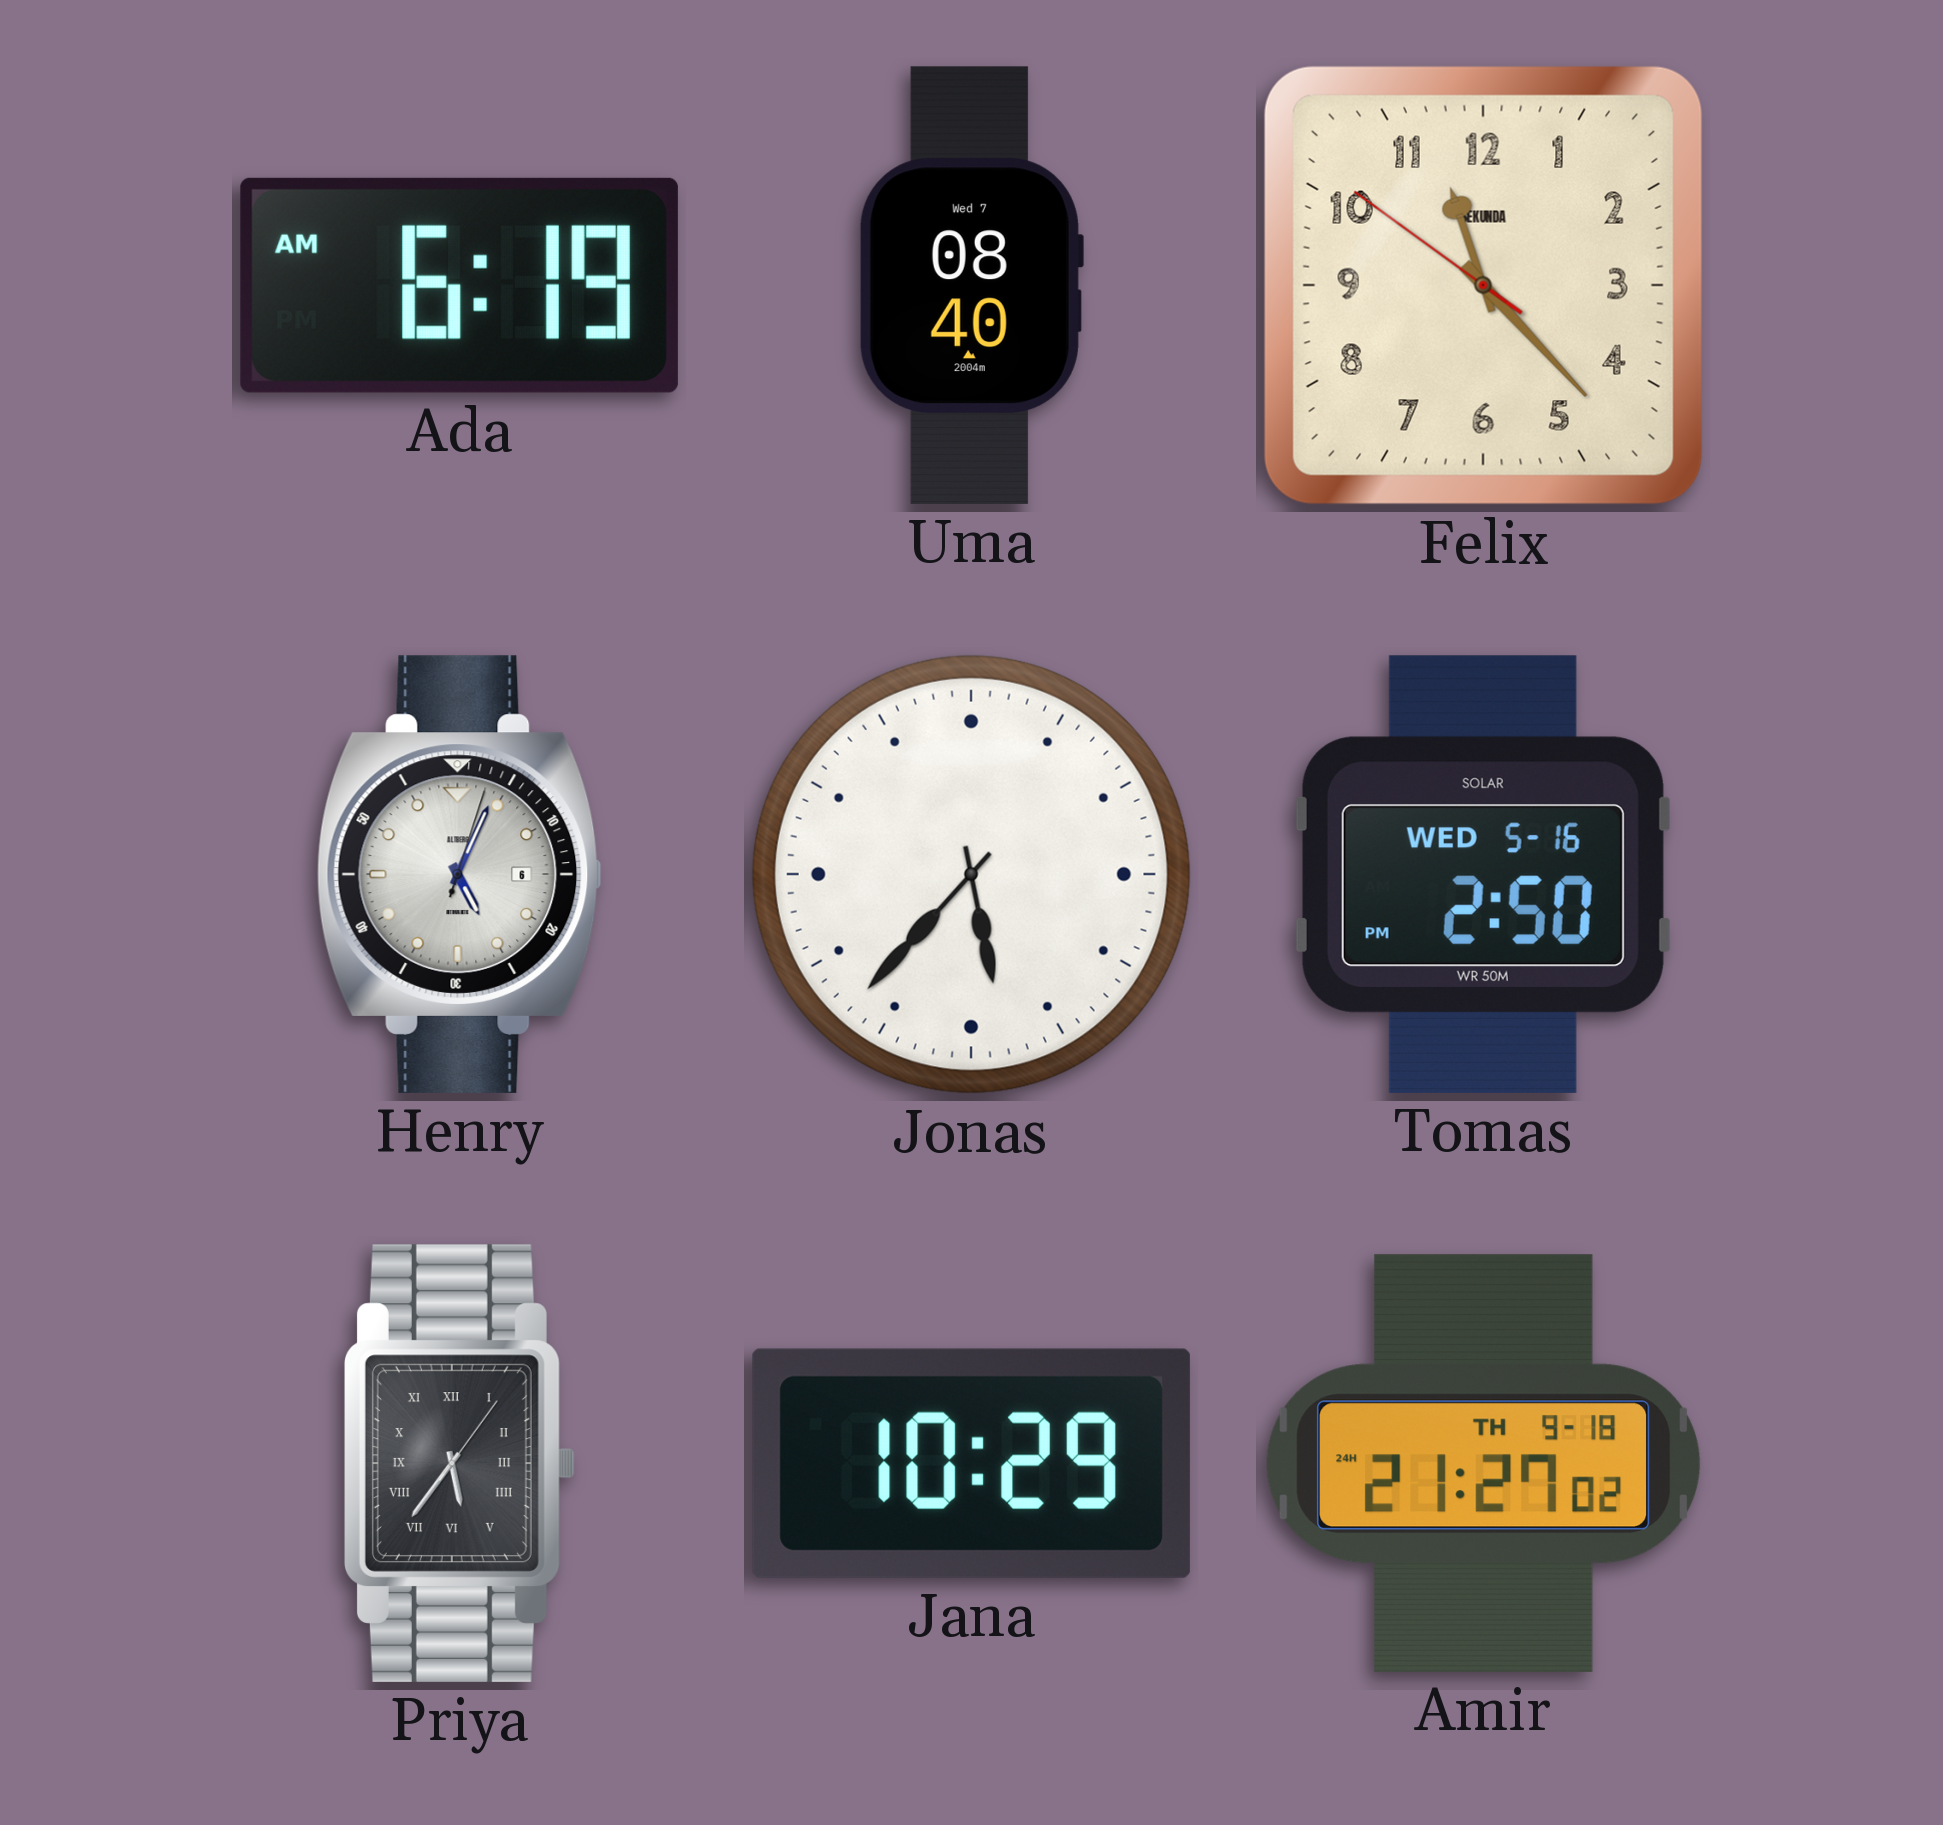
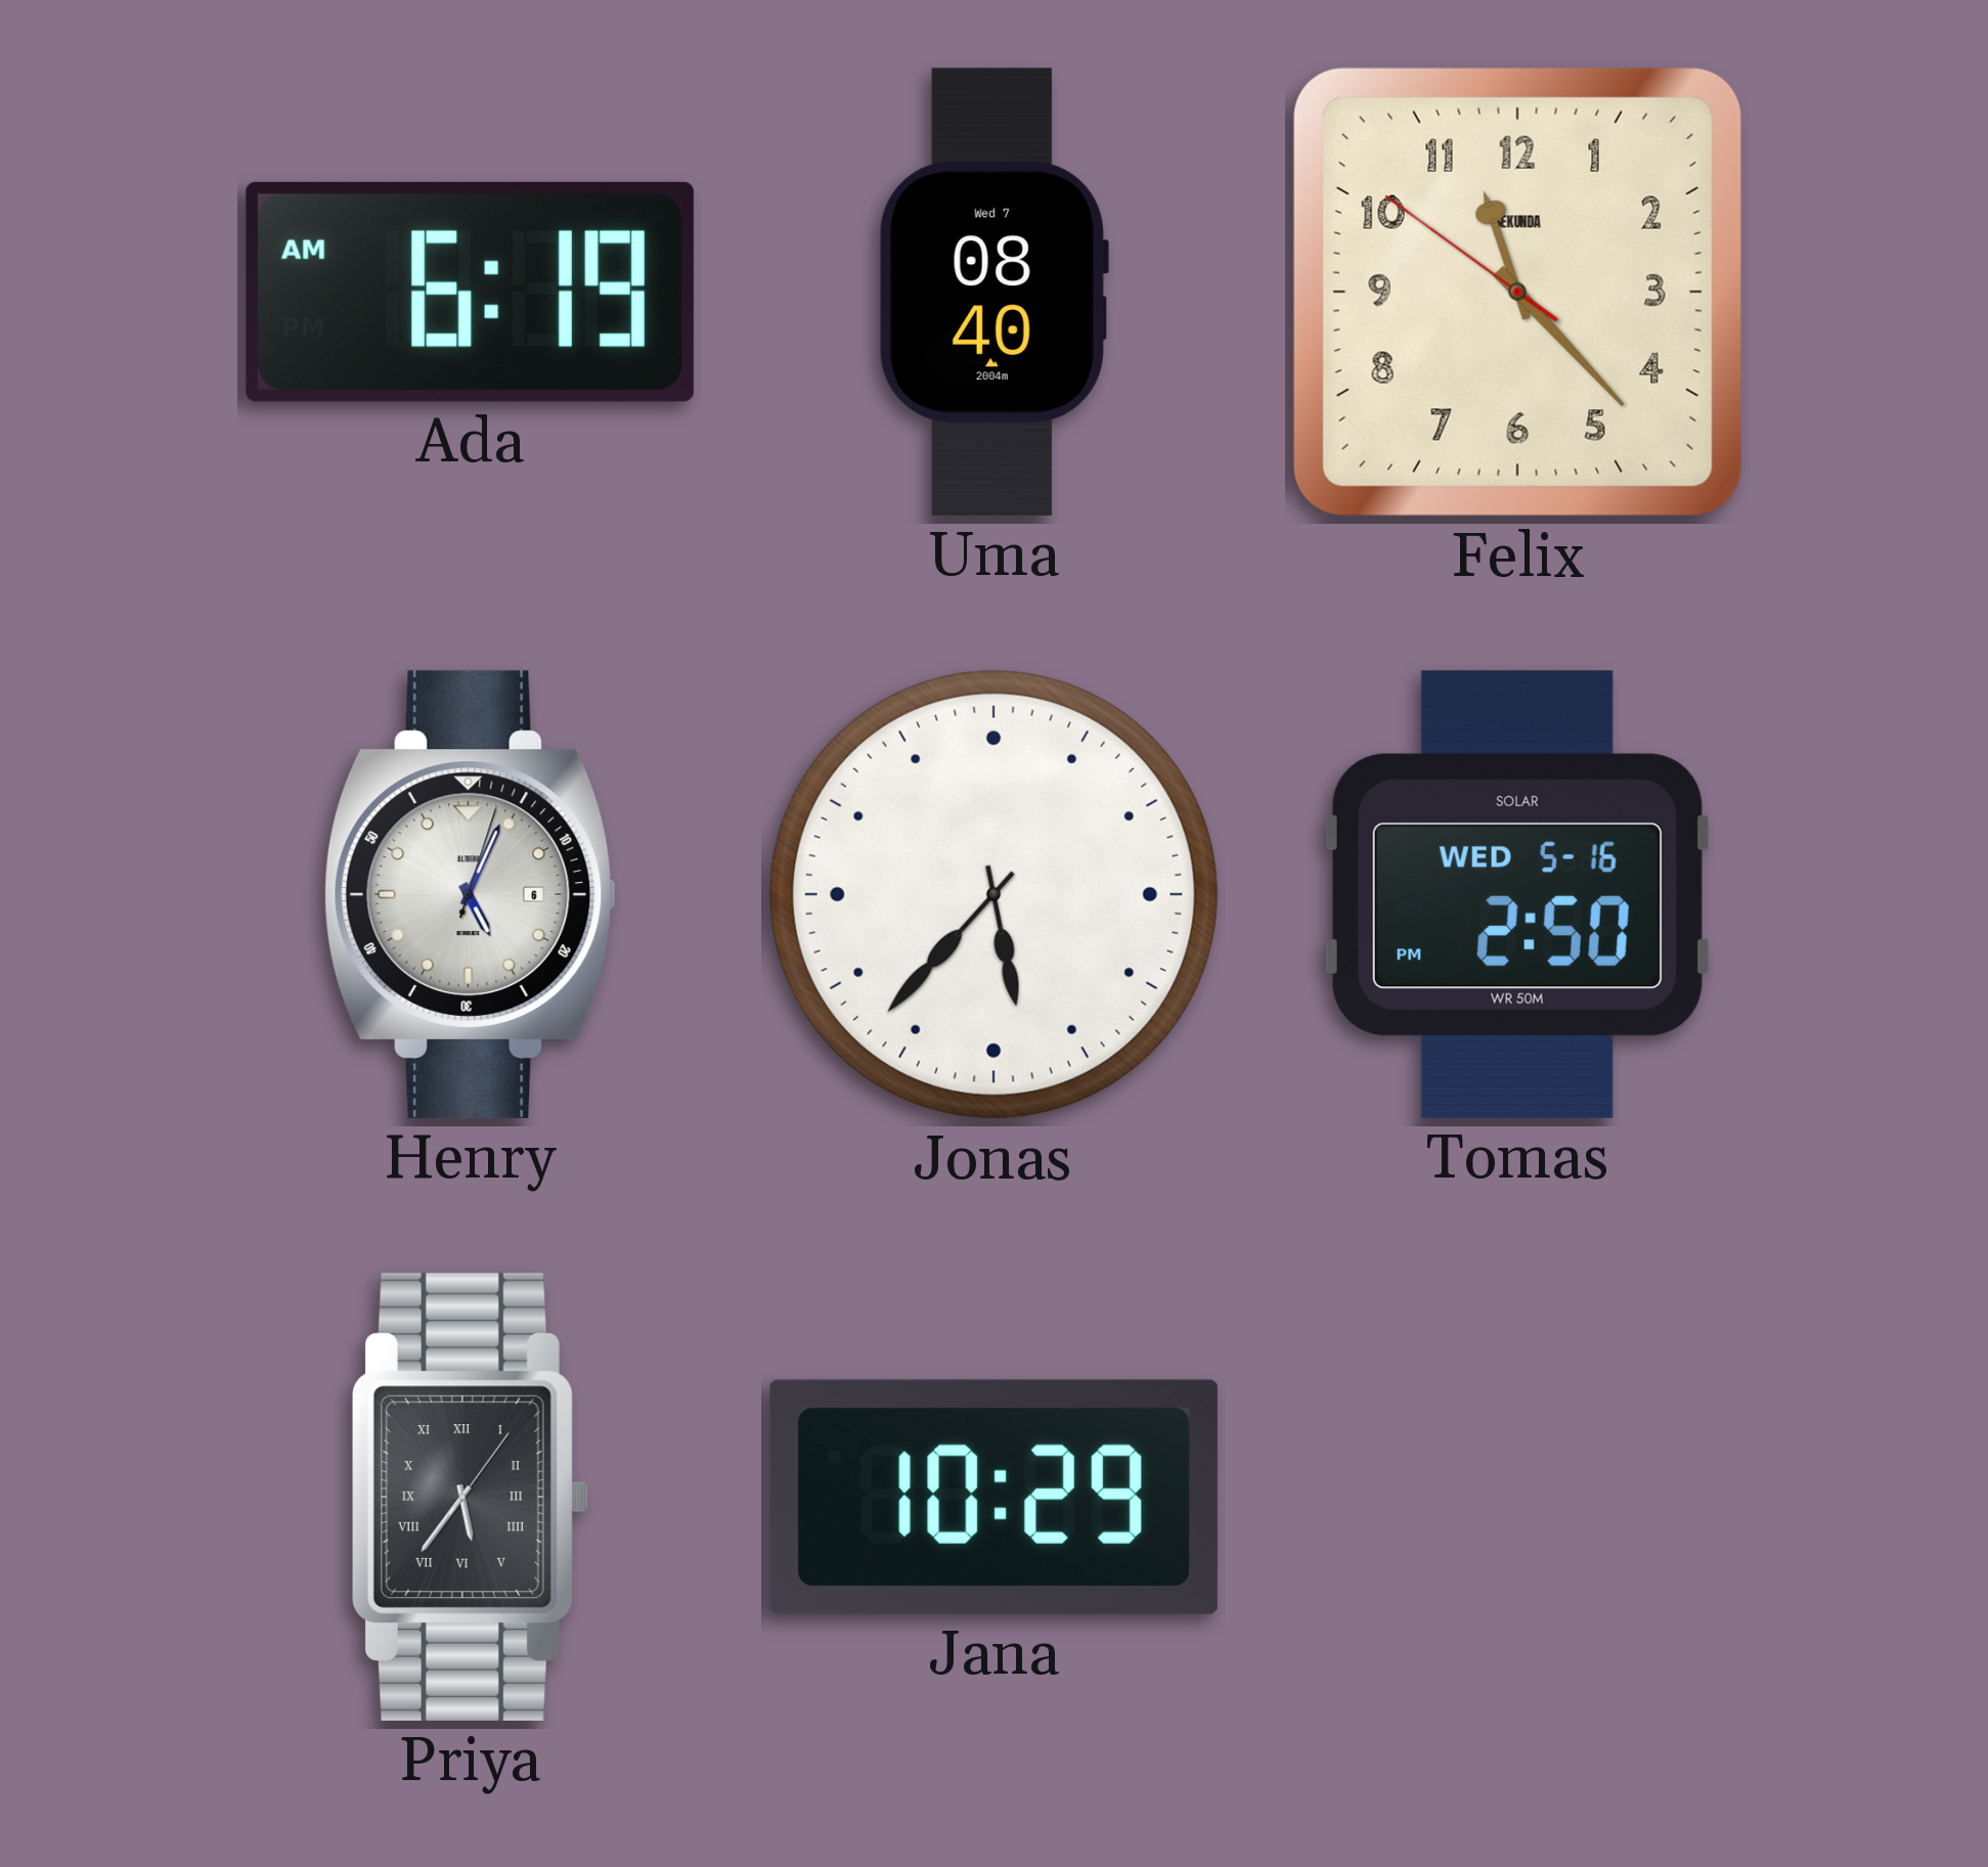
Amir: 21:27 -> none (1483, 1463)
